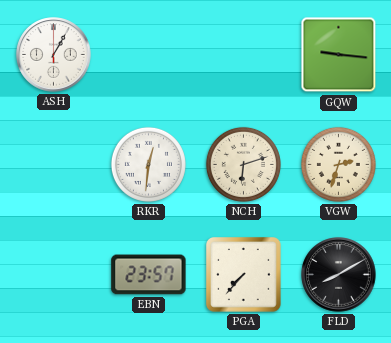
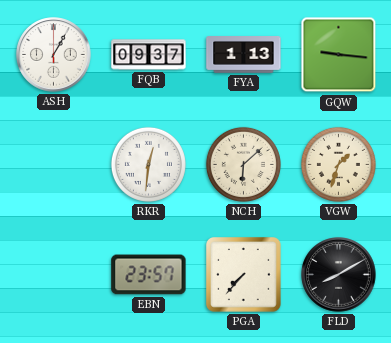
FQB: none -> 09:37 (149, 55)
FYA: none -> 1:13 (244, 55)
NCH: 6:12 -> 6:08 (243, 164)
VGW: 2:33 -> 1:33 (338, 164)
